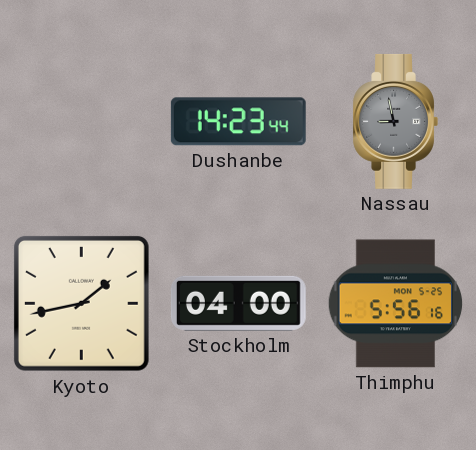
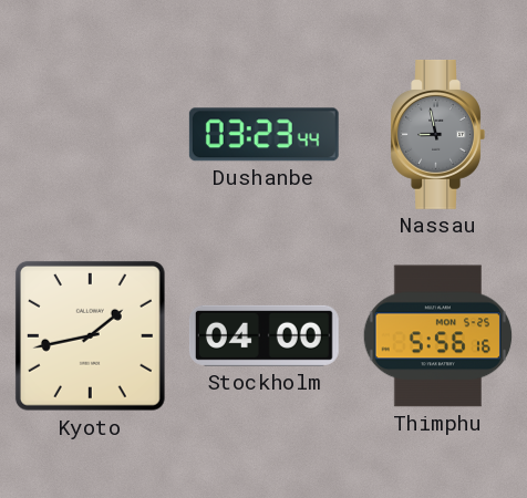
Dushanbe: 14:23 -> 03:23 (263, 135)
